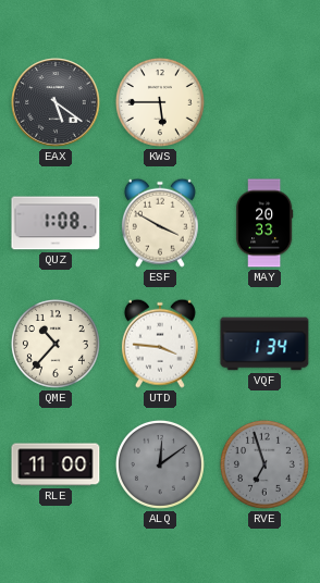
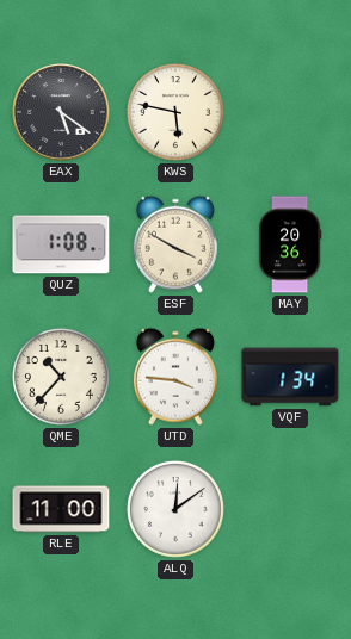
KWS: 5:45 -> 5:47 (176, 112)
MAY: 20:33 -> 20:36 (290, 244)
ALQ dial: grey -> white (176, 509)
RVE: 6:57 -> none (264, 464)
